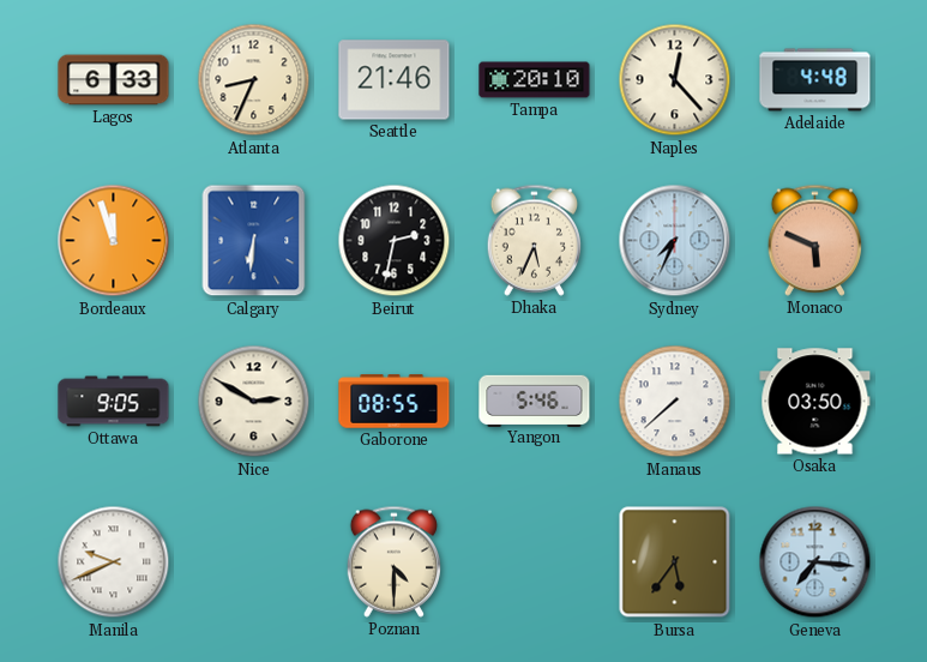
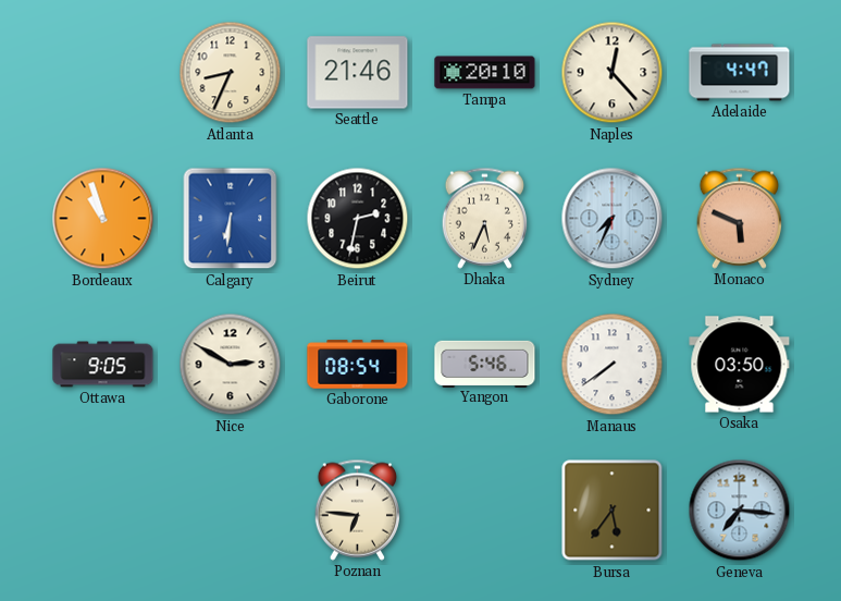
Lagos: 6:33 -> none (114, 80)
Adelaide: 4:48 -> 4:47 (740, 73)
Bordeaux: 11:57 -> 10:57 (103, 219)
Gaborone: 08:55 -> 08:54 (358, 365)
Manaus: 7:38 -> 7:39 (613, 365)
Manila: 9:41 -> none (114, 562)
Poznan: 4:30 -> 6:46 (357, 510)
